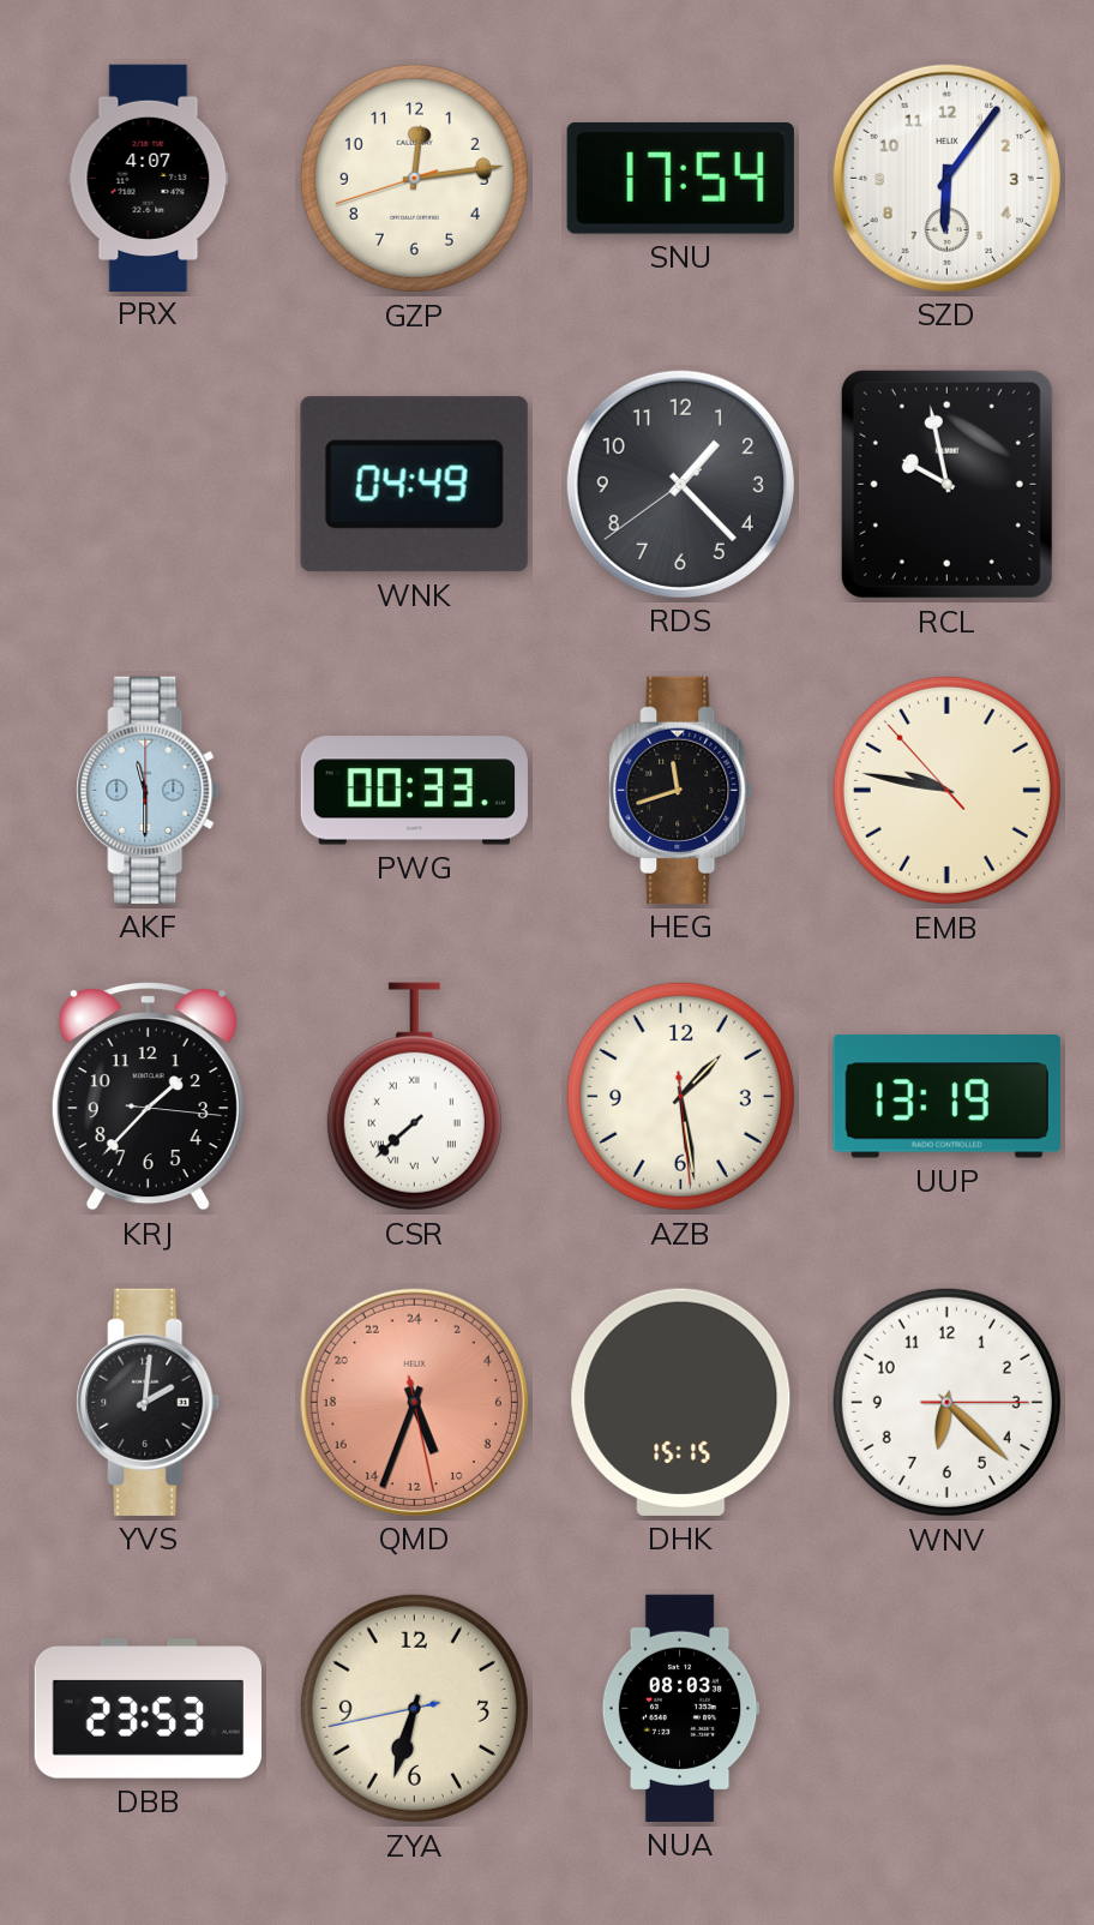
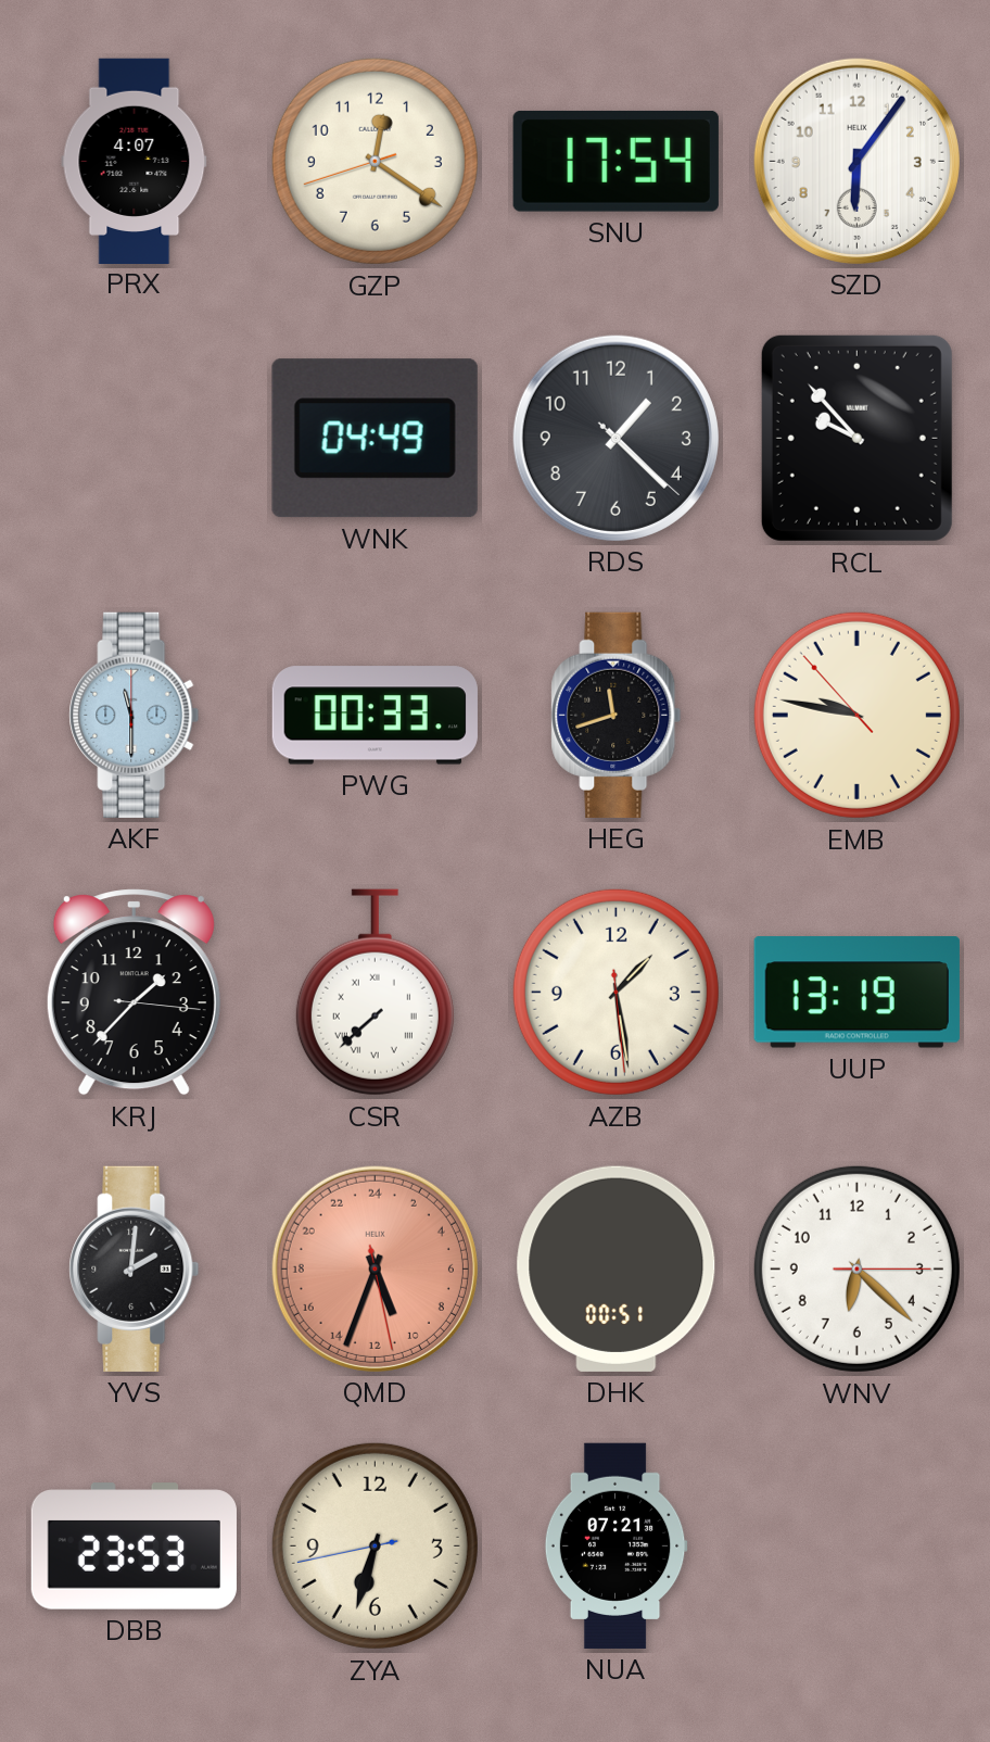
GZP: 12:13 -> 12:20 (375, 161)
RDS: 1:22:39 -> 1:22:22 (615, 438)
RCL: 9:58 -> 9:53 (856, 438)
DHK: 15:15 -> 00:51 (617, 1268)
NUA: 08:03 -> 07:21 (615, 1545)
